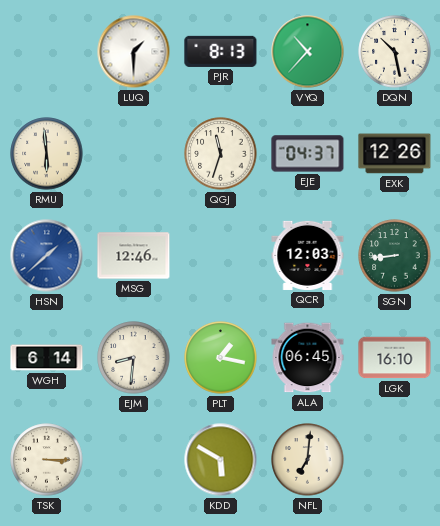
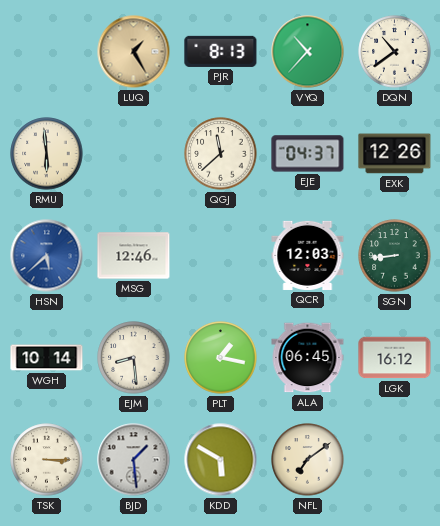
LUQ: 1:30 -> 1:25 (134, 52)
LUQ dial: white -> champagne (134, 52)
DQN: 10:28 -> 10:39 (395, 52)
QGJ: 11:33 -> 11:38 (221, 154)
HSN: 1:38 -> 5:38 (47, 256)
WGH: 6:14 -> 10:14 (47, 358)
EJM: 8:31 -> 8:29 (134, 358)
LGK: 16:10 -> 16:12 (395, 358)
BJD: none -> 1:29 (134, 460)
NFL: 7:01 -> 7:09 (308, 460)
